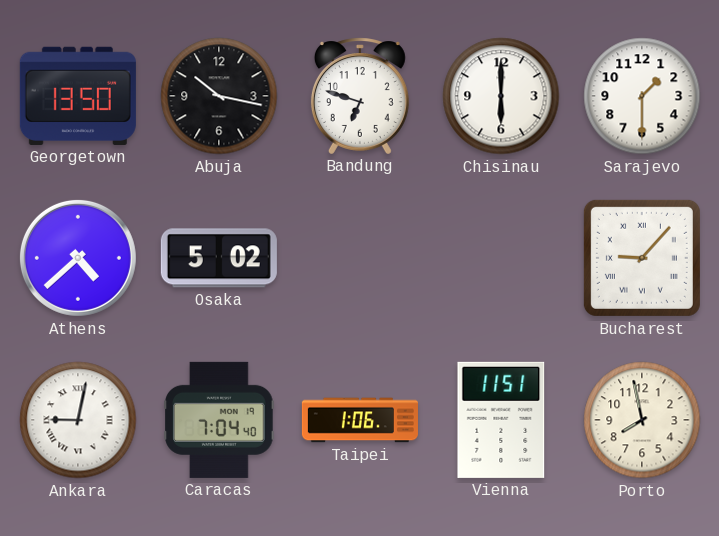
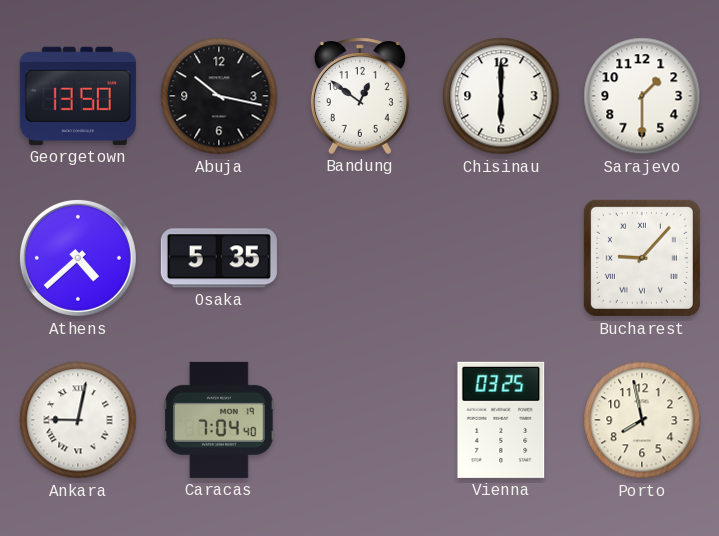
Bandung: 6:48 -> 12:51 (360, 96)
Osaka: 5:02 -> 5:35 (219, 258)
Taipei: 1:06 -> none (360, 420)
Vienna: 11:51 -> 03:25 (501, 420)
